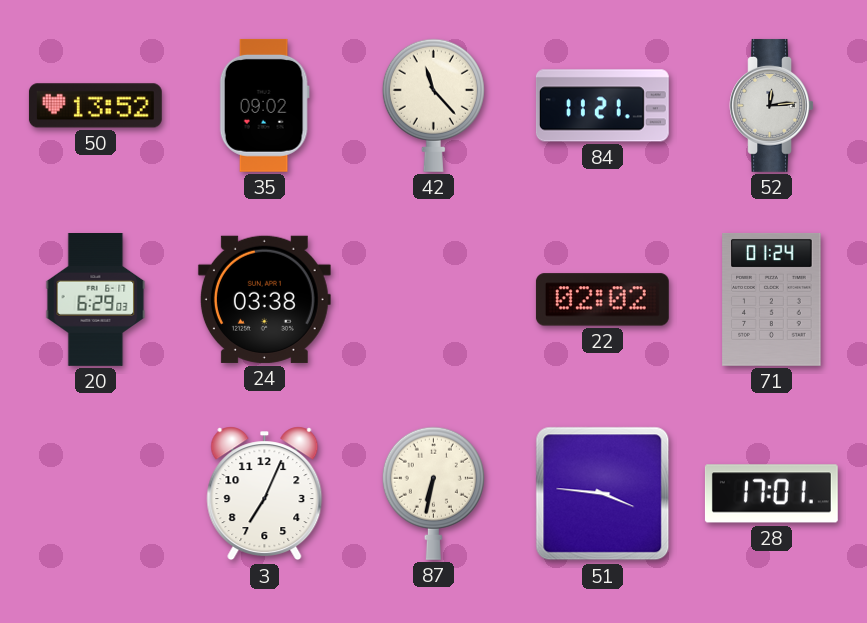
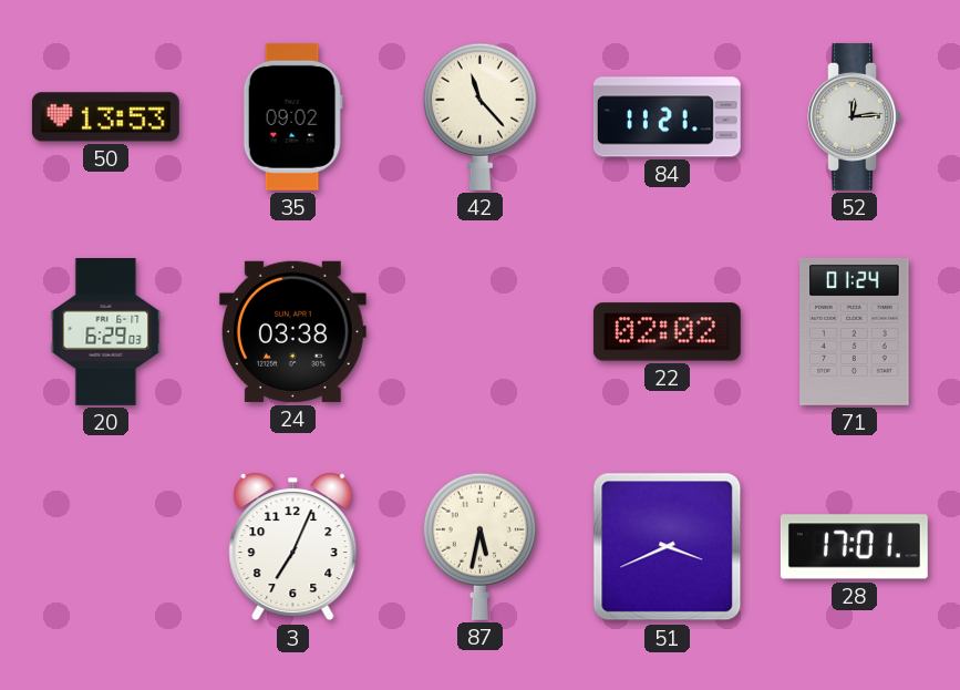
50: 13:52 -> 13:53 (105, 117)
87: 6:32 -> 5:32 (479, 546)
51: 3:46 -> 3:41 (668, 547)
